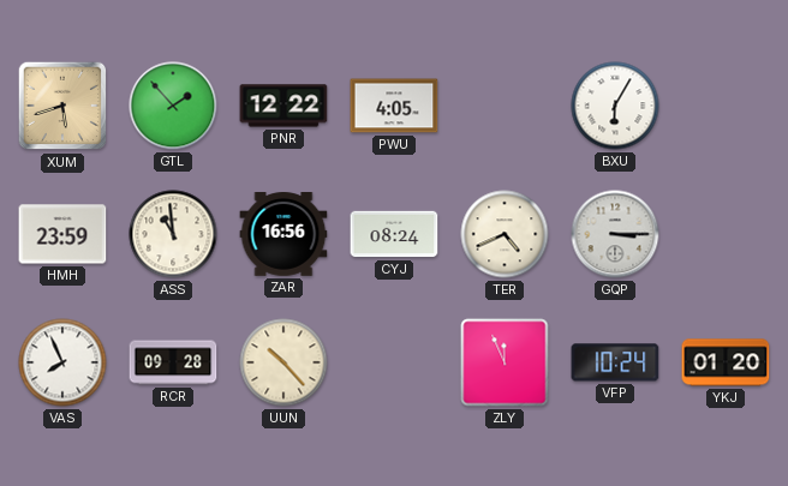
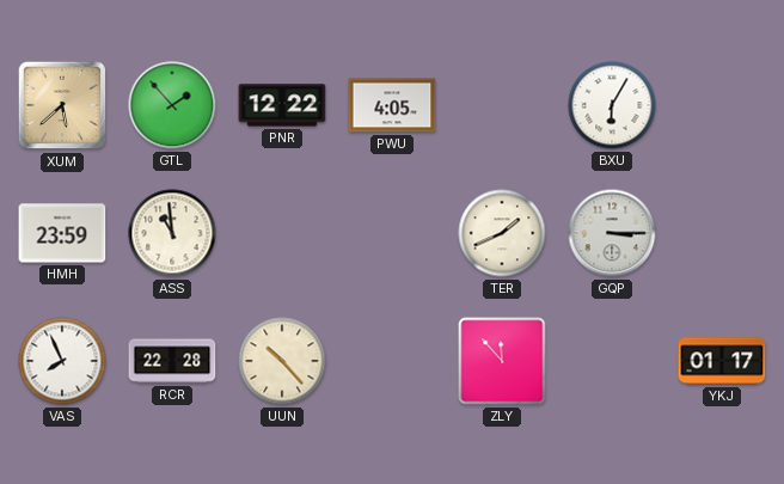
XUM: 5:42 -> 5:38 (62, 105)
ZAR: 16:56 -> none (283, 235)
CYJ: 08:24 -> none (394, 234)
TER: 4:41 -> 1:41 (502, 233)
RCR: 09:28 -> 22:28 (172, 361)
ZLY: 11:56 -> 11:53 (502, 361)
VFP: 10:24 -> none (615, 362)
YKJ: 01:20 -> 01:17 (722, 361)
